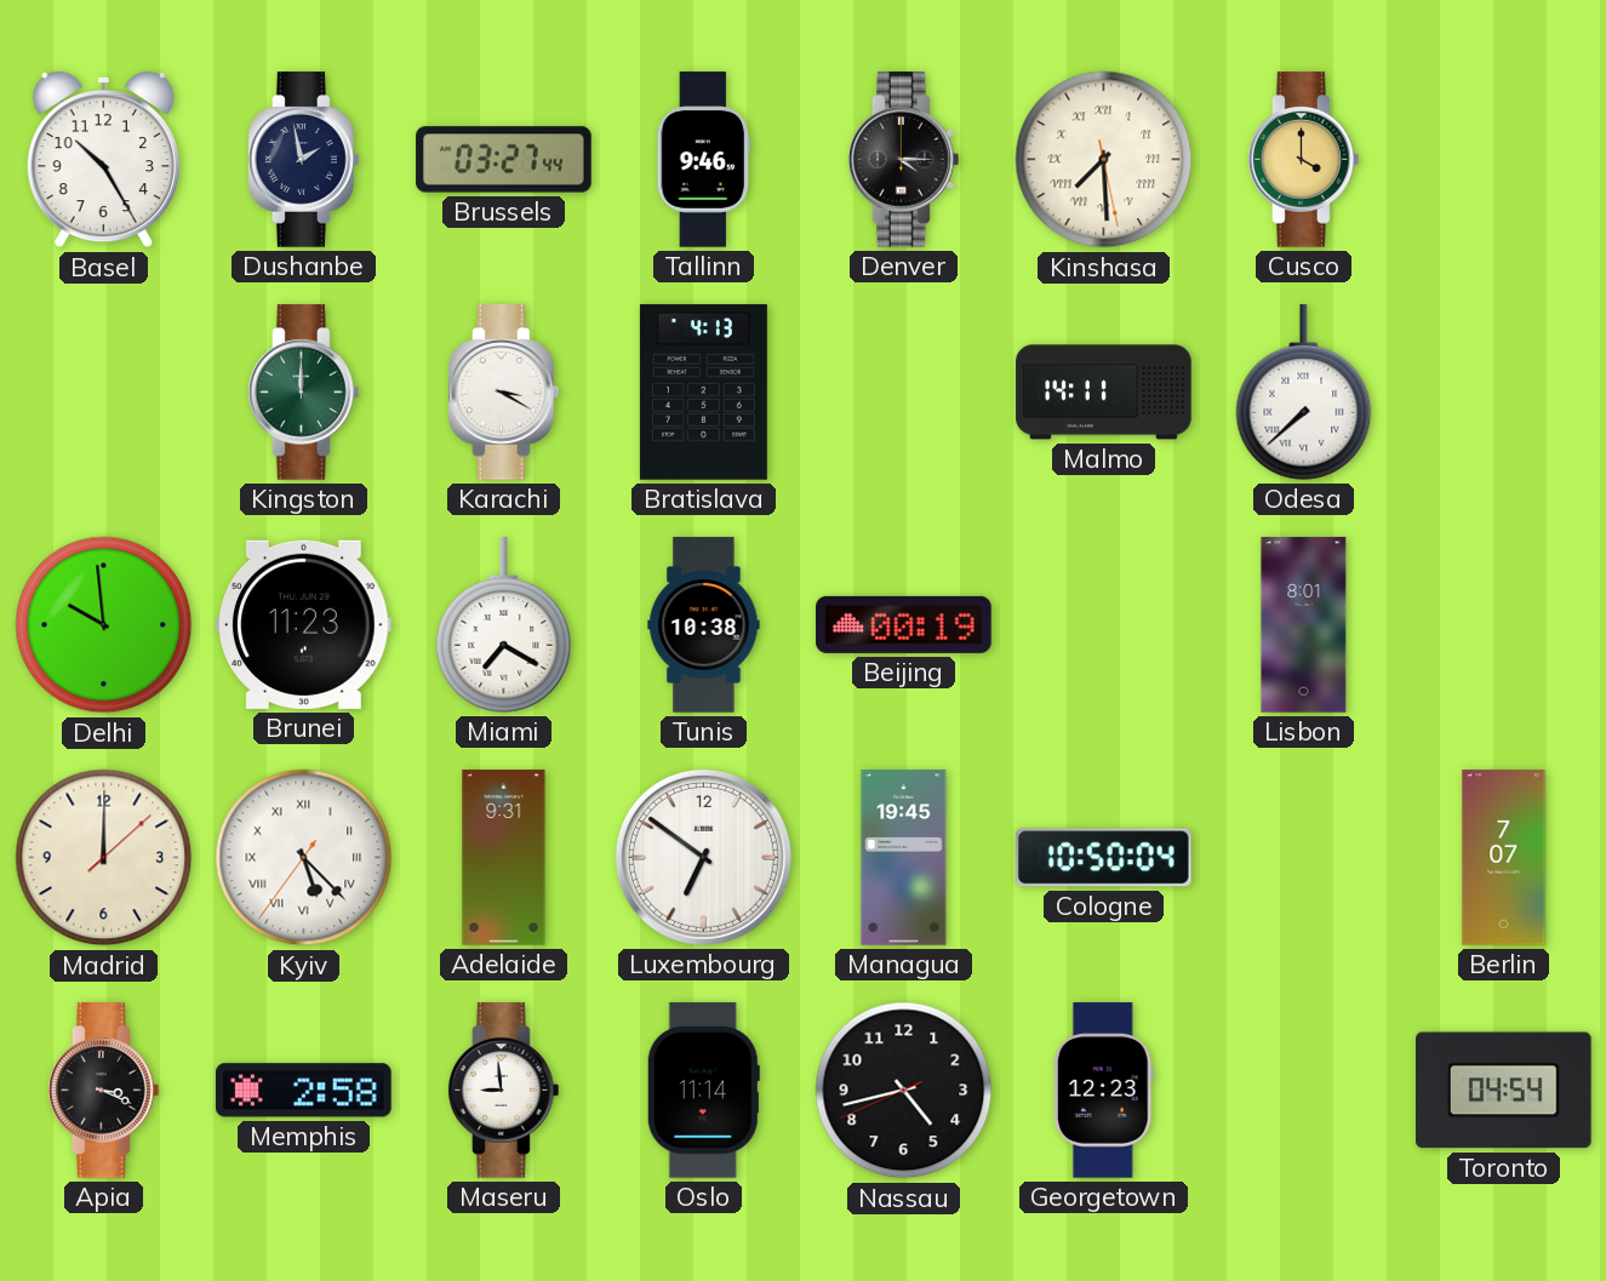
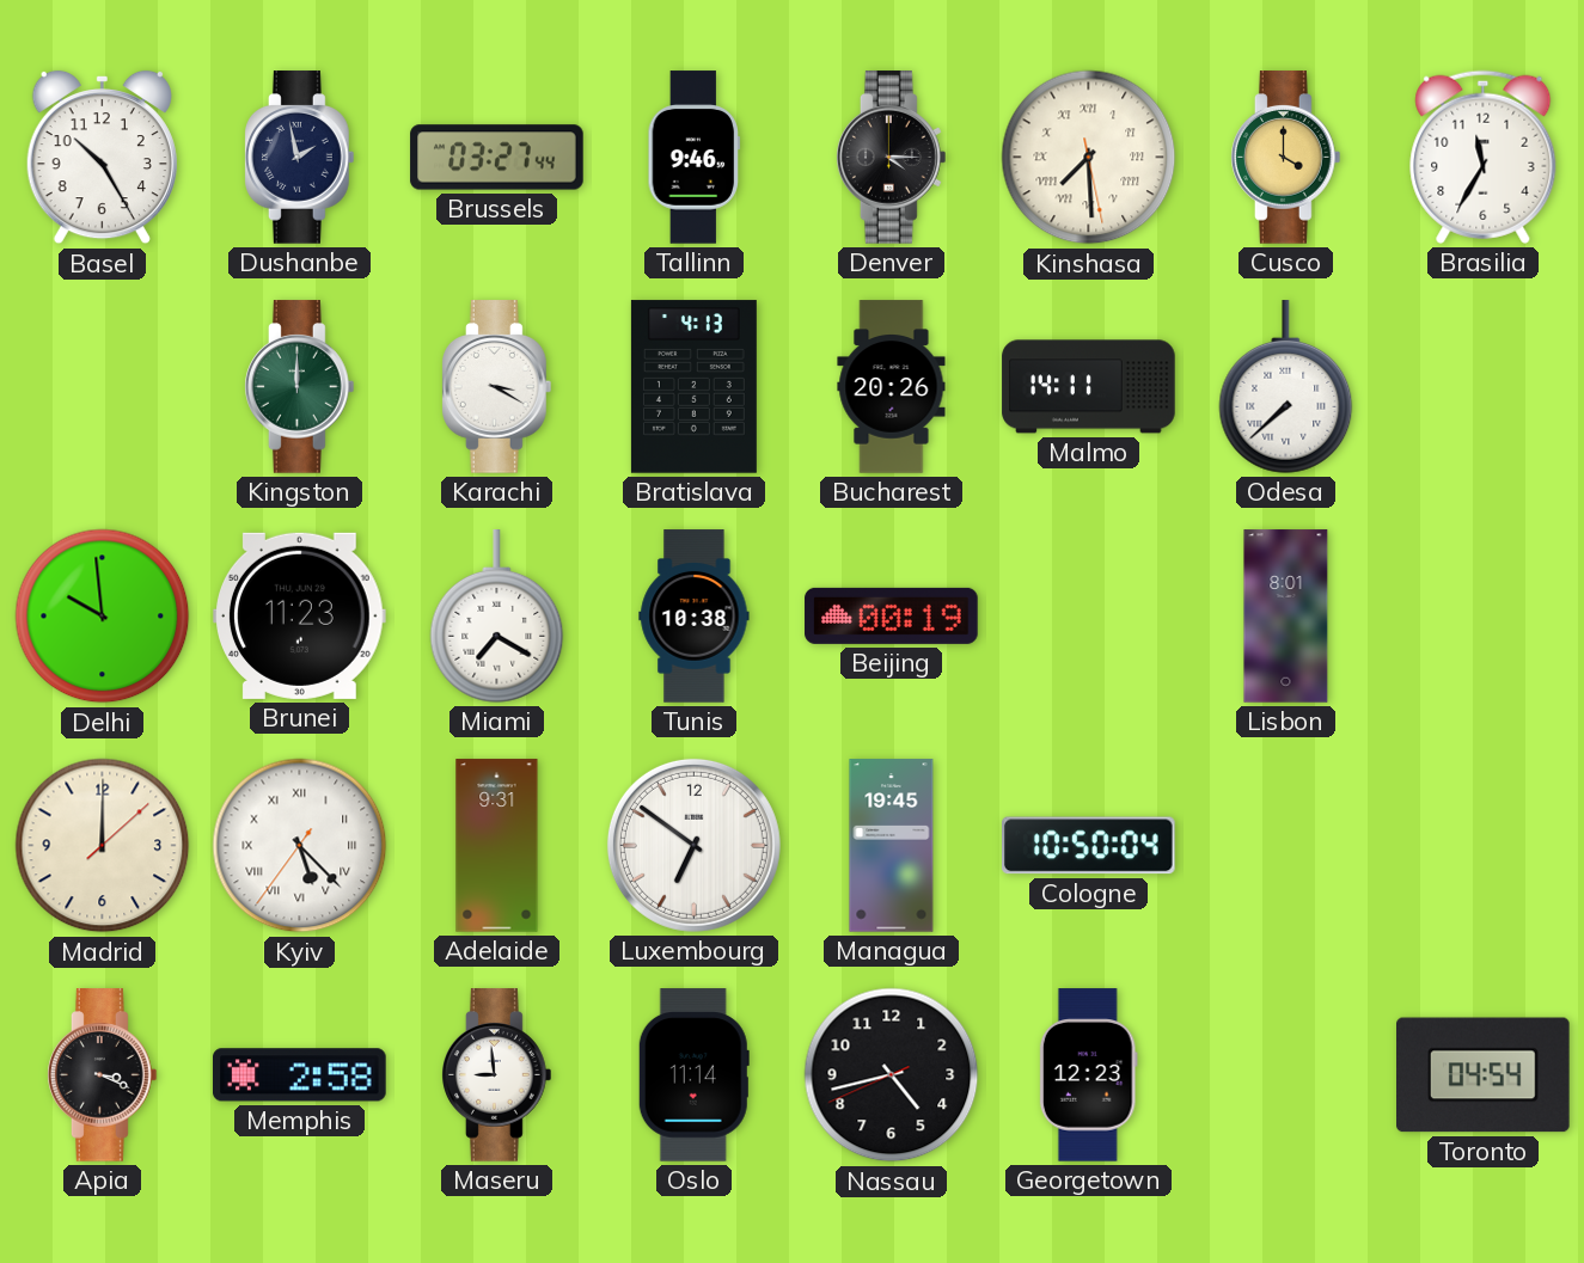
Brasilia: none -> 11:35 (1484, 157)
Bucharest: none -> 20:26 (892, 387)
Berlin: 7:07 -> none (1504, 858)
